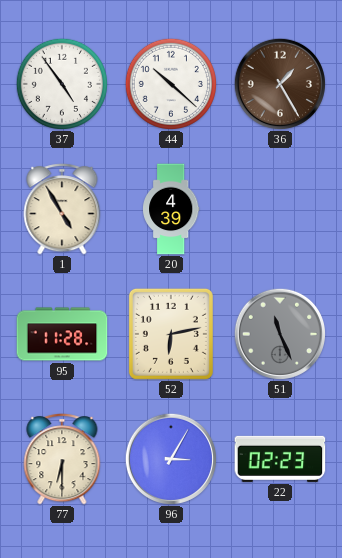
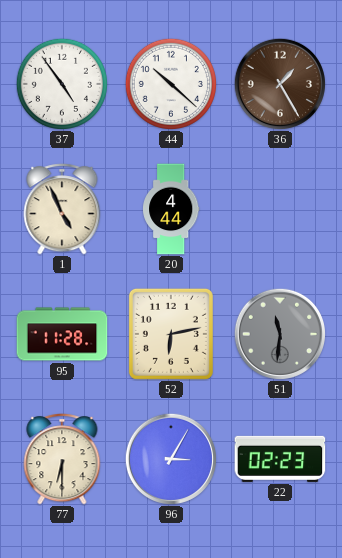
1: 4:55 -> 4:56 (62, 209)
20: 4:39 -> 4:44 (172, 209)
51: 11:26 -> 11:31 (280, 334)
